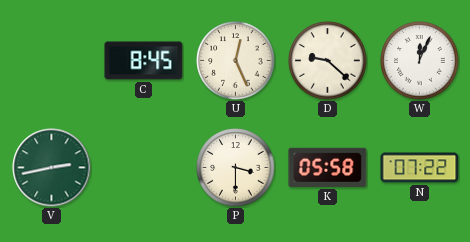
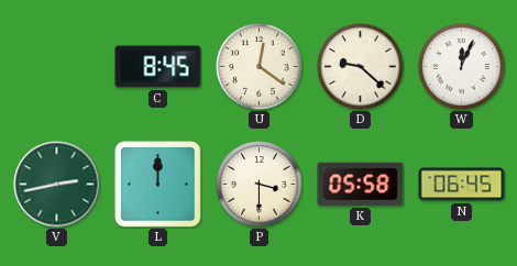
U: 12:26 -> 12:21 (260, 67)
L: none -> 12:00 (158, 185)
N: 07:22 -> 06:45 (462, 185)
